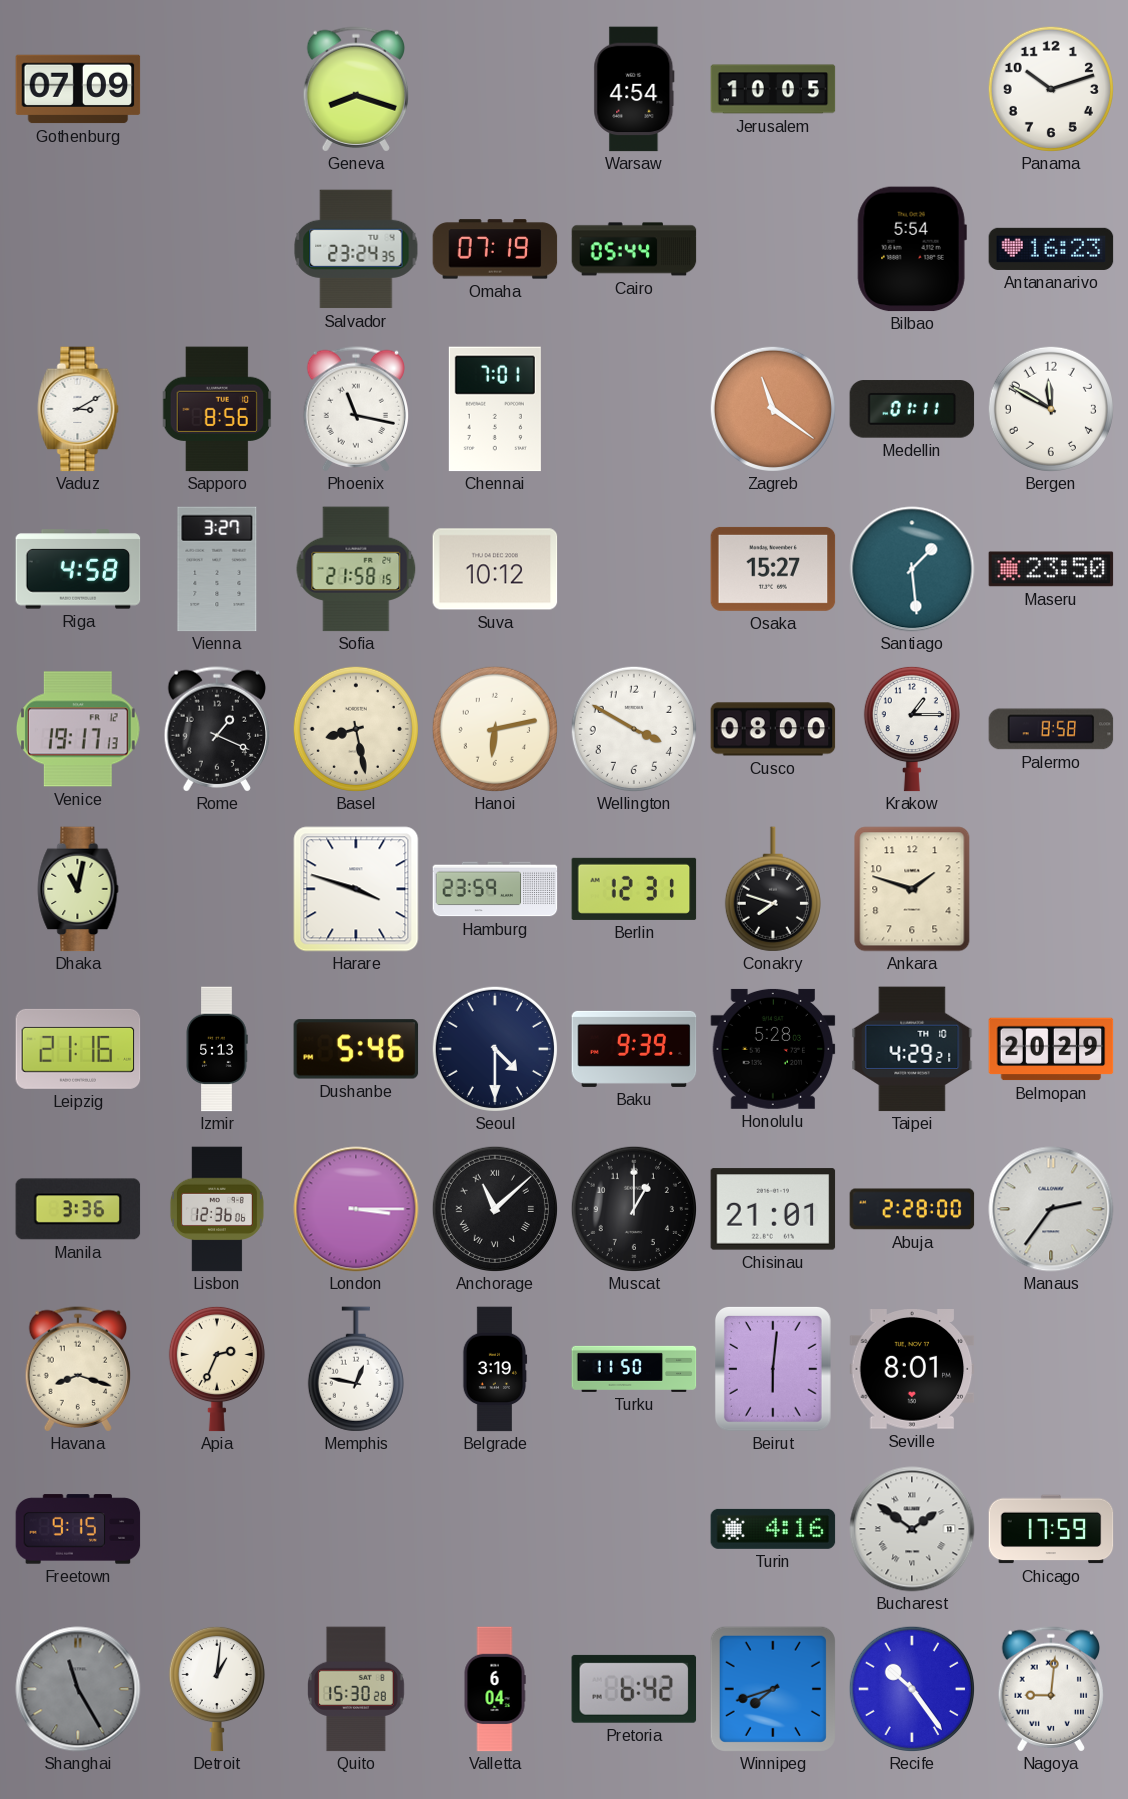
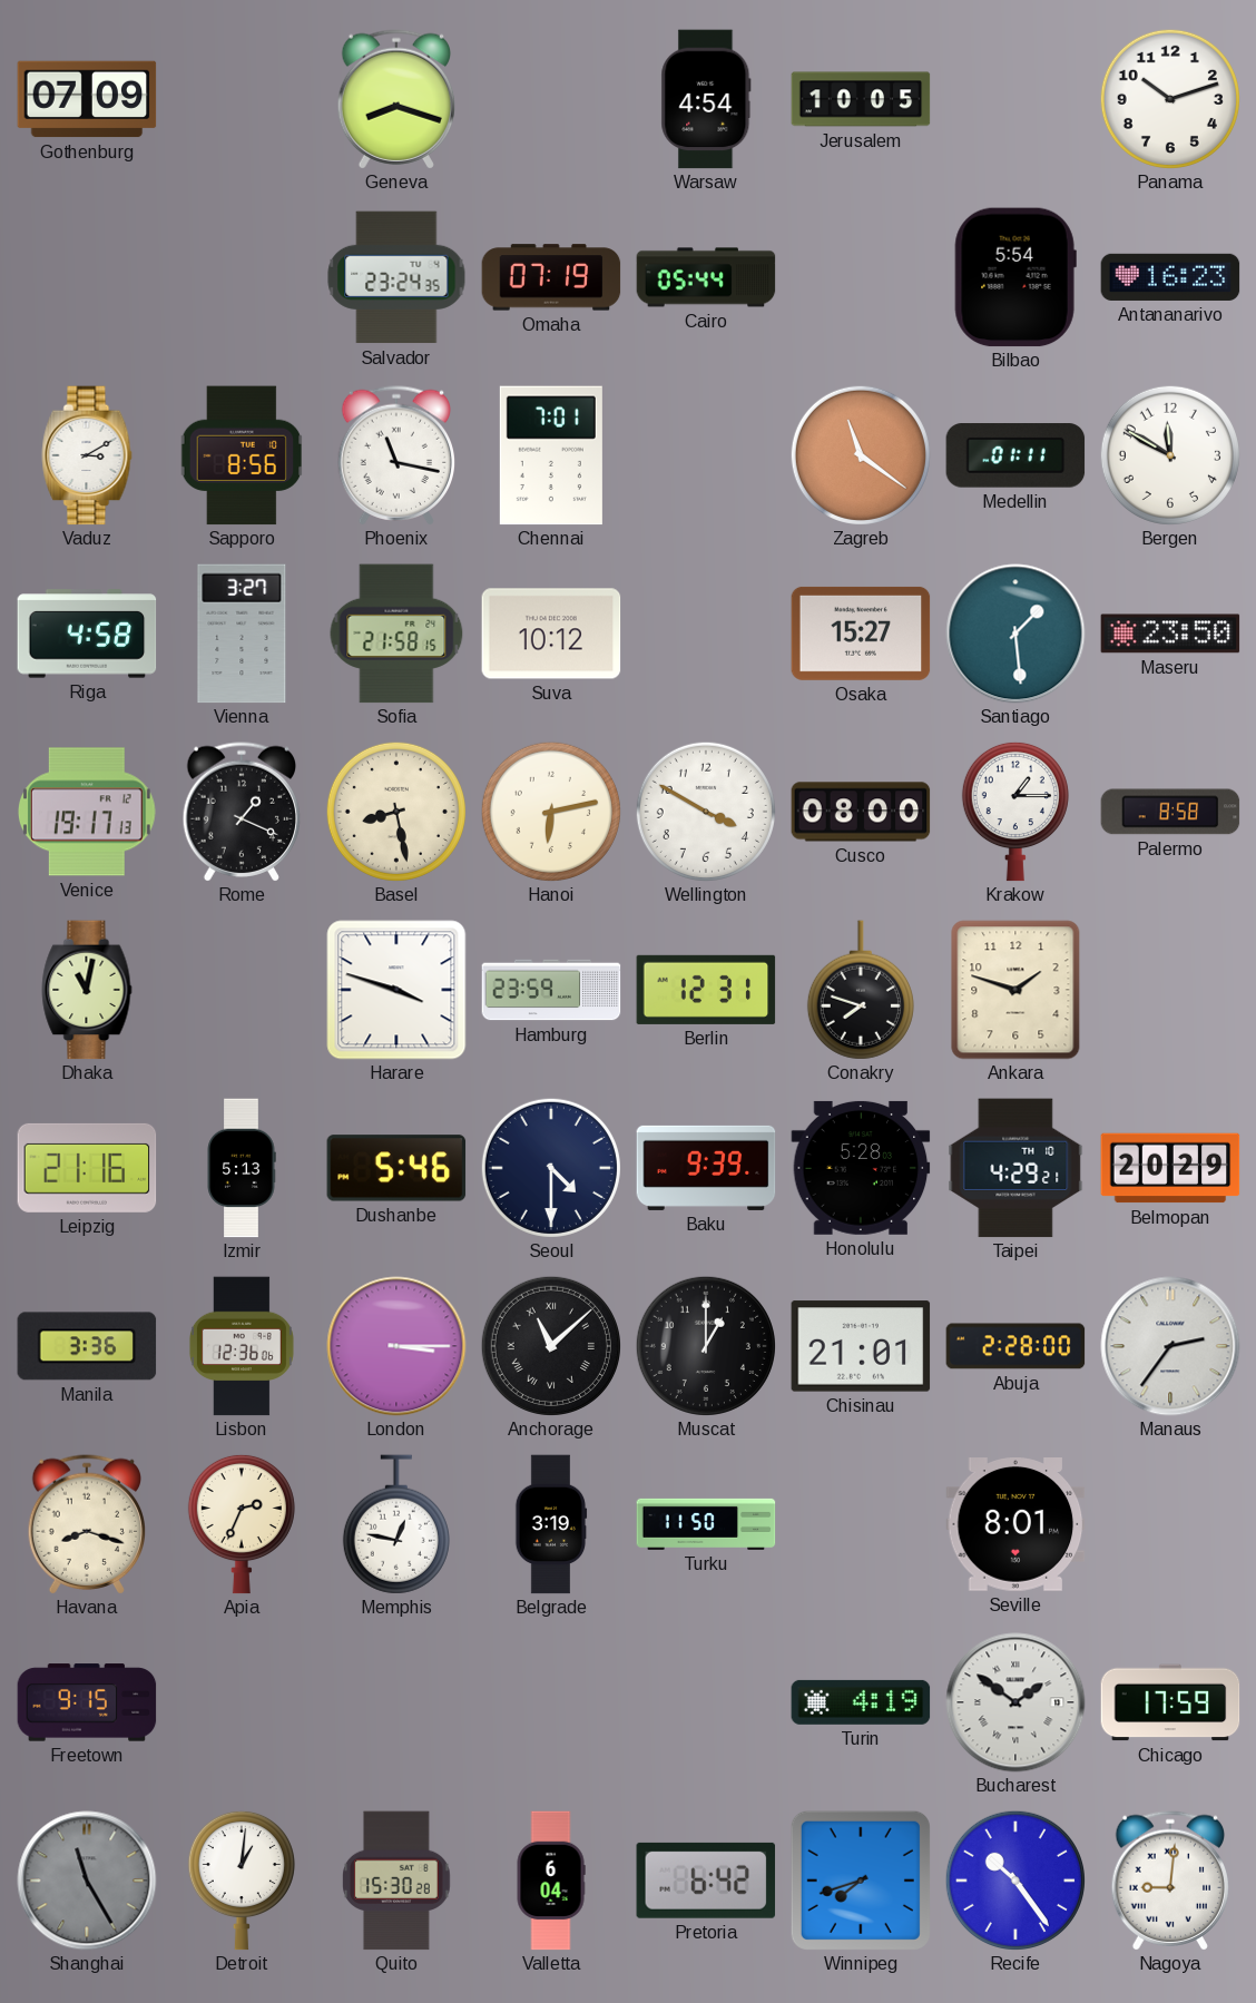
Beirut: 6:01 -> none (773, 1369)
Turin: 4:16 -> 4:19 (861, 1702)
